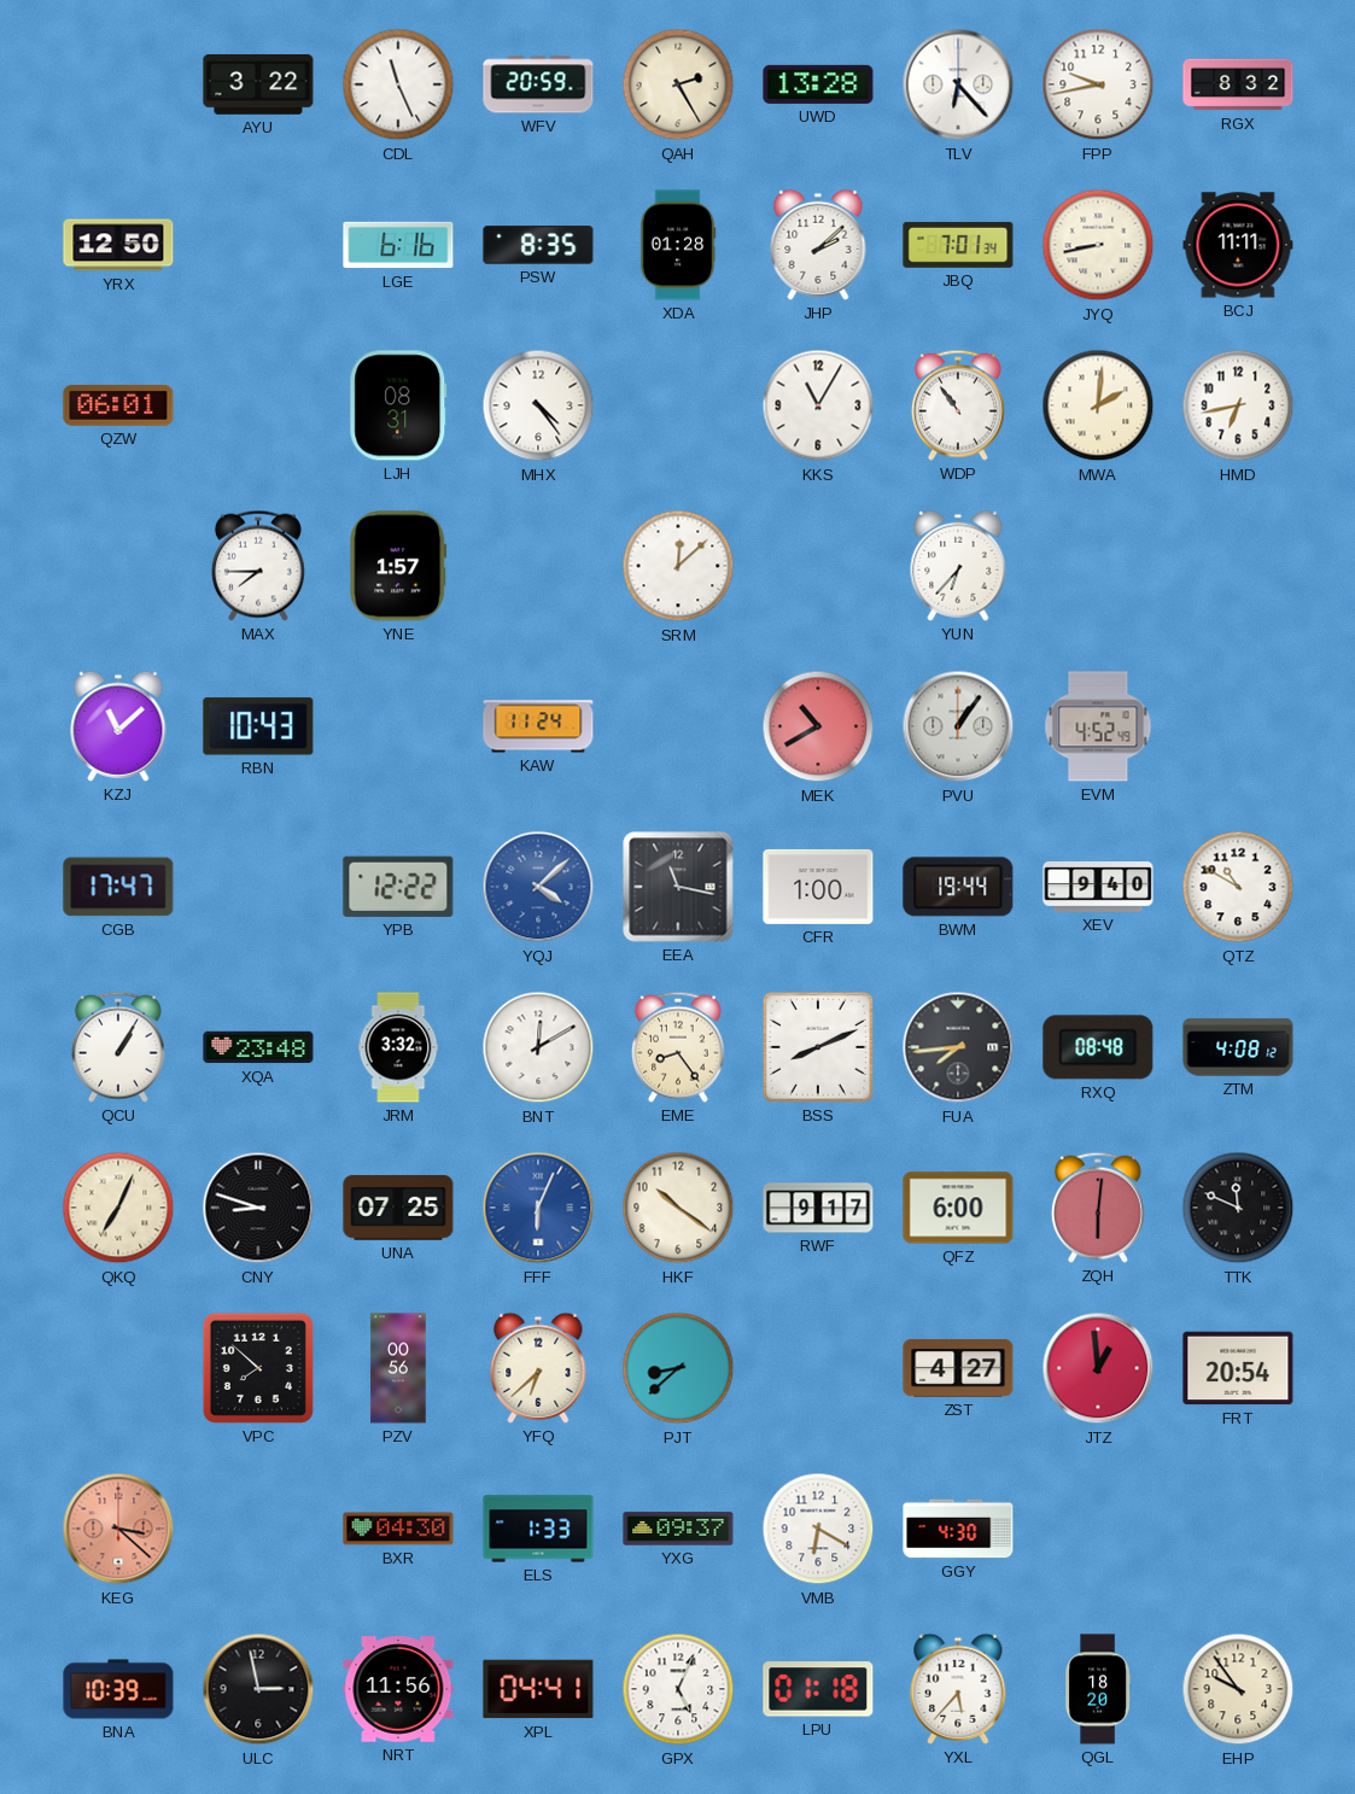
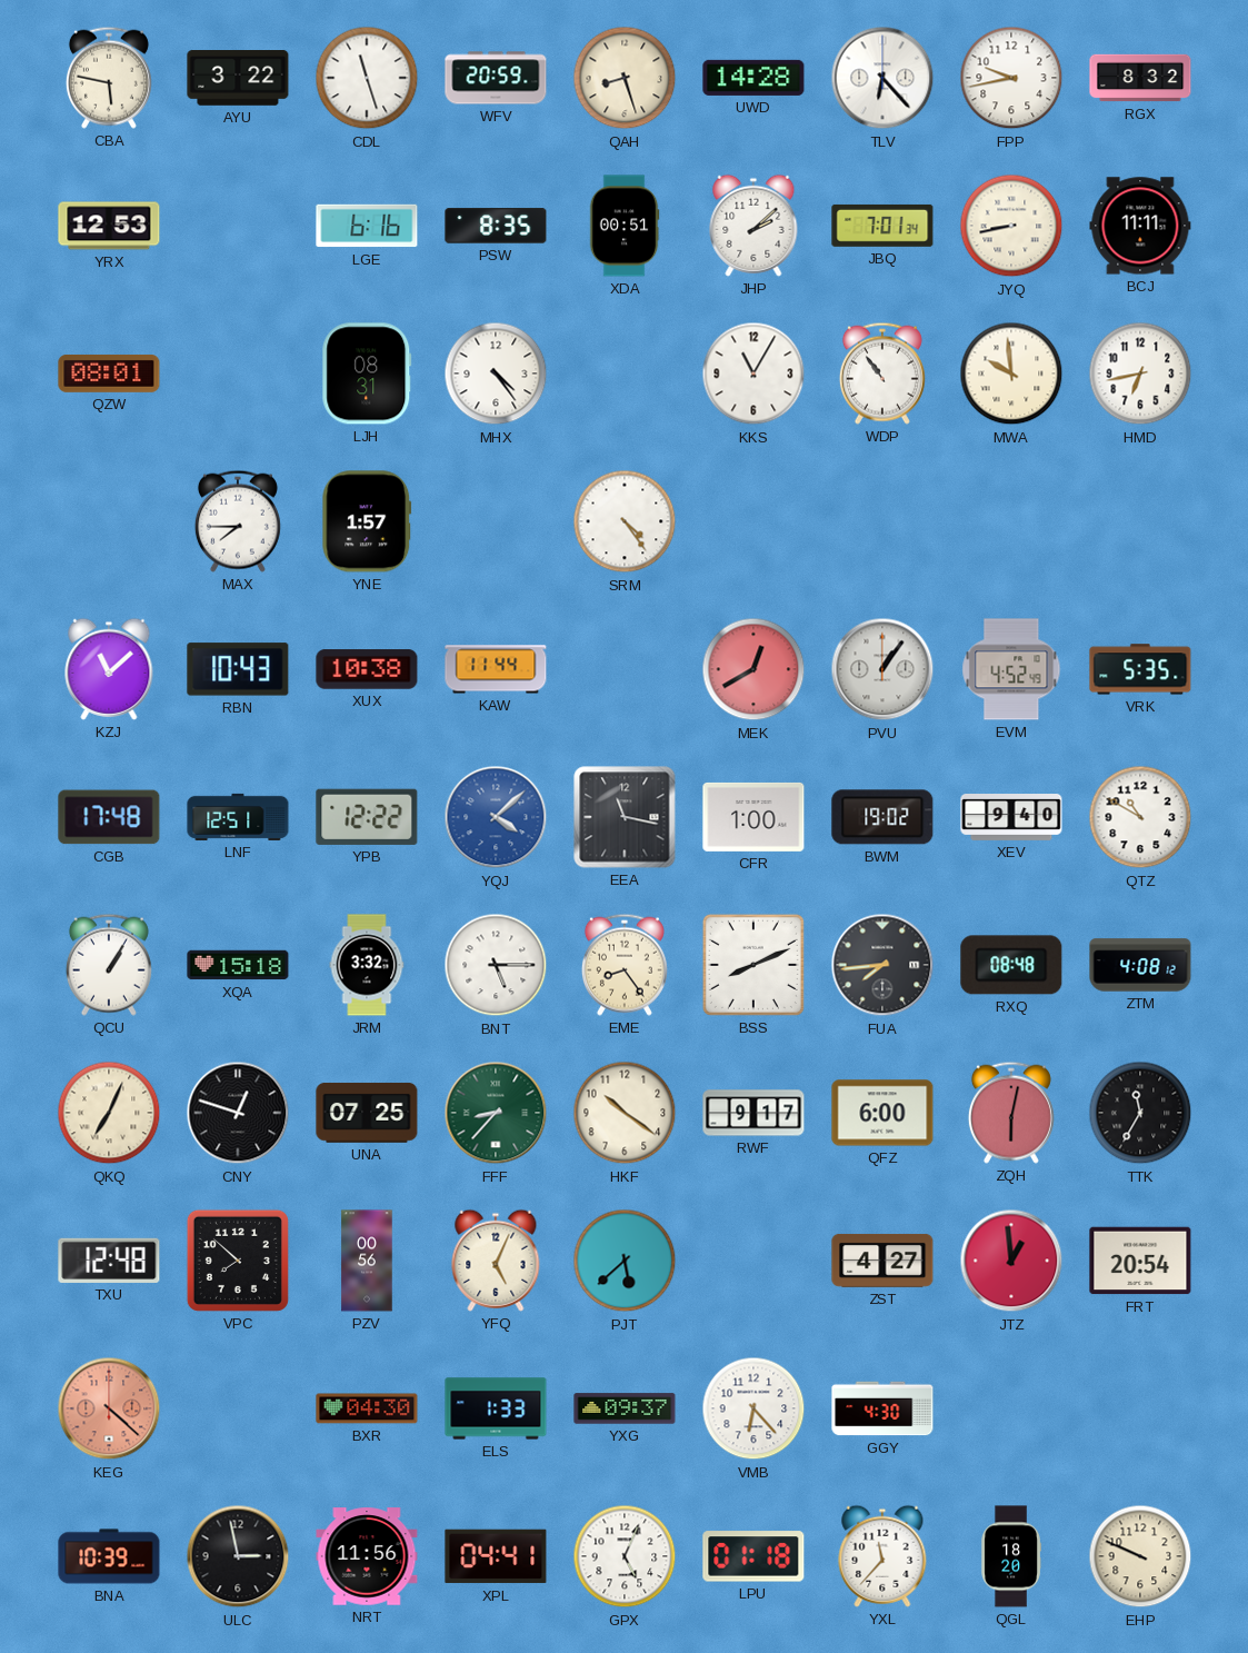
CBA: none -> 5:47 (109, 78)
CDL: 11:26 -> 11:27 (367, 78)
QAH: 2:25 -> 8:27 (625, 78)
UWD: 13:28 -> 14:28 (753, 78)
YRX: 12:50 -> 12:53 (109, 226)
XDA: 01:28 -> 00:51 (625, 226)
QZW: 06:01 -> 08:01 (109, 374)
MWA: 2:01 -> 9:59 (1011, 374)
SRM: 12:08 -> 4:24 (625, 521)
YUN: 6:37 -> none (958, 566)
XUX: none -> 10:38 (367, 669)
KAW: 11:24 -> 11:44 (496, 669)
MEK: 10:40 -> 12:40 (753, 669)
VRK: none -> 5:35 (1140, 669)
CGB: 17:47 -> 17:48 (109, 817)
LNF: none -> 12:51 (238, 817)
BWM: 19:44 -> 19:02 (882, 817)
XQA: 23:48 -> 15:18 (238, 965)
BNT: 12:10 -> 5:15 (496, 965)
CNY: 8:48 -> 12:48 (238, 1113)
FFF: 6:04 -> 8:37 (496, 1113)
FFF dial: blue -> green (496, 1113)
ZQH: 6:01 -> 6:02 (1011, 1113)
TTK: 11:49 -> 11:35 (1140, 1113)
TXU: none -> 12:48 (109, 1261)
YFQ: 6:38 -> 5:04 (496, 1261)
PJT: 8:38 -> 5:38 (625, 1261)
KEG: 3:22 -> 4:22 (109, 1408)
VMB: 6:20 -> 6:23 (753, 1408)
YXL: 5:37 -> 11:37 (882, 1556)
EHP: 9:54 -> 9:49 (1140, 1556)
